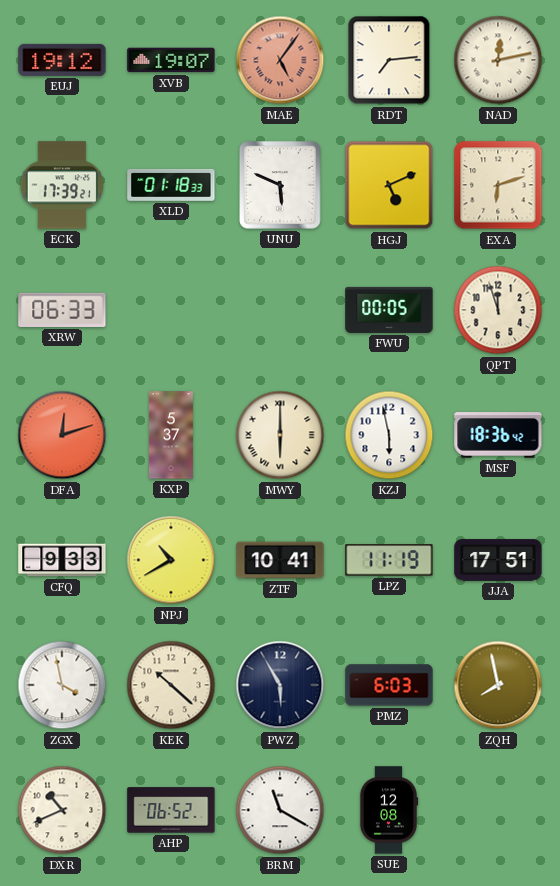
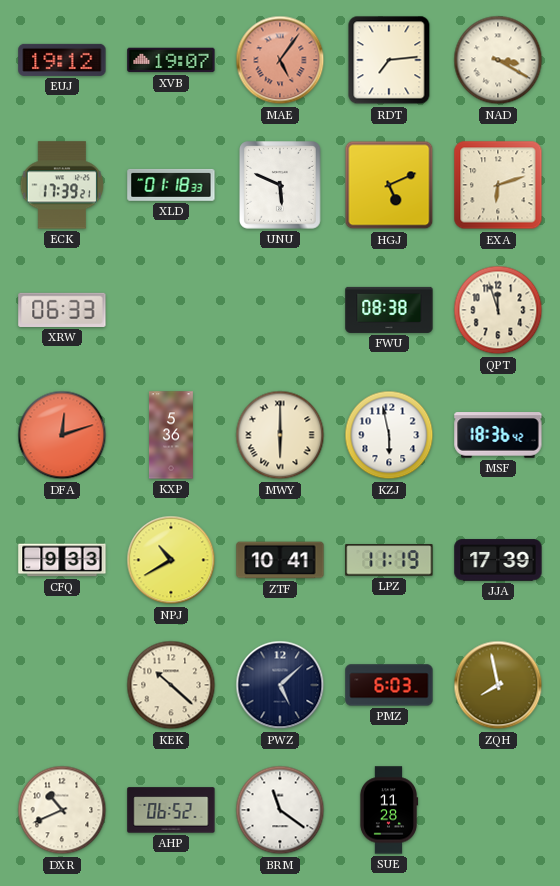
NAD: 12:13 -> 3:20 (498, 60)
FWU: 00:05 -> 08:38 (389, 310)
KXP: 5:37 -> 5:36 (171, 435)
JJA: 17:51 -> 17:39 (498, 560)
ZGX: 3:58 -> none (62, 685)
PWZ: 5:55 -> 5:08 (280, 685)
BRM: 11:20 -> 11:21 (280, 810)
SUE: 12:08 -> 11:28 (389, 810)
